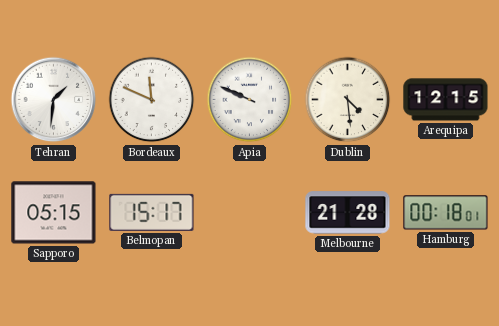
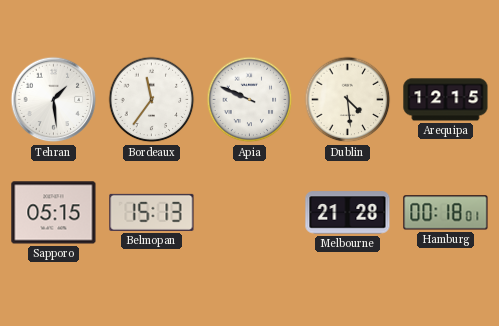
Tehran: 1:31 -> 1:29 (54, 100)
Bordeaux: 11:49 -> 11:36 (152, 100)
Belmopan: 15:17 -> 15:13 (152, 212)
